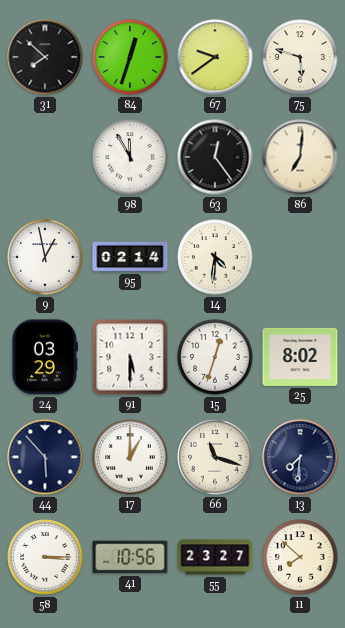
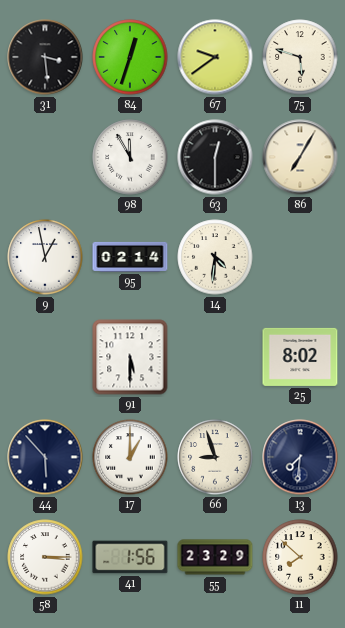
31: 7:52 -> 3:29 (45, 57)
63: 12:24 -> 12:30 (215, 157)
86: 7:01 -> 7:05 (300, 157)
24: 03:29 -> none (44, 357)
15: 12:33 -> none (215, 357)
66: 11:18 -> 8:57 (215, 457)
41: 10:56 -> 1:56 (130, 557)
55: 23:27 -> 23:29 (215, 557)
